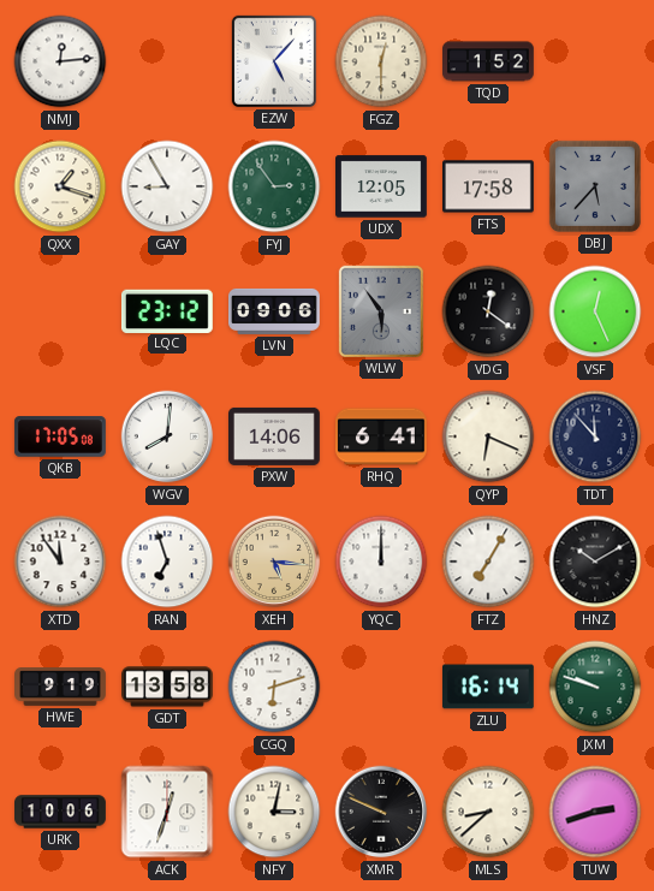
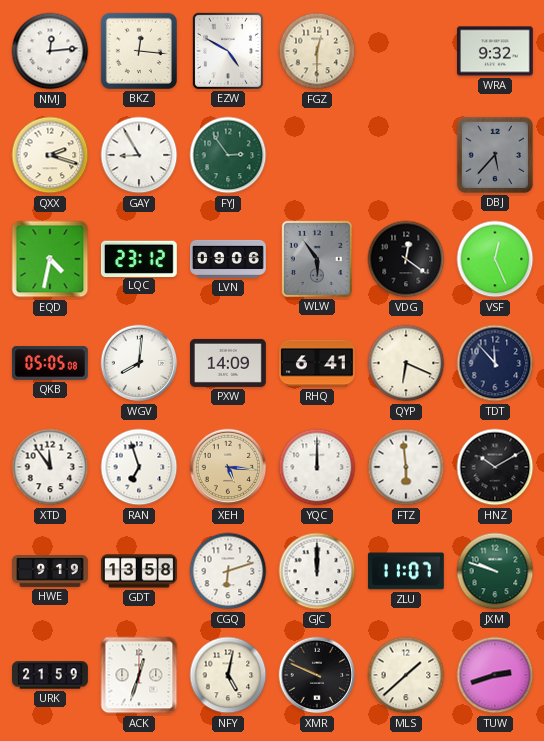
BKZ: none -> 12:16 (139, 51)
EZW: 5:07 -> 4:50 (228, 51)
TQD: 1:52 -> none (489, 61)
WRA: none -> 9:32 (495, 51)
QXX: 1:18 -> 2:18 (50, 155)
UDX: 12:05 -> none (382, 186)
FTS: 17:58 -> none (489, 186)
EQD: none -> 4:32 (50, 259)
QKB: 17:05 -> 05:05 (50, 363)
PXW: 14:06 -> 14:09 (229, 363)
FTZ: 7:05 -> 5:59 (406, 467)
GJC: none -> 12:00 (317, 571)
ZLU: 16:14 -> 11:07 (406, 571)
URK: 10:06 -> 21:59 (51, 675)
NFY: 3:02 -> 5:02 (228, 675)
MLS: 8:38 -> 1:38 (406, 675)
